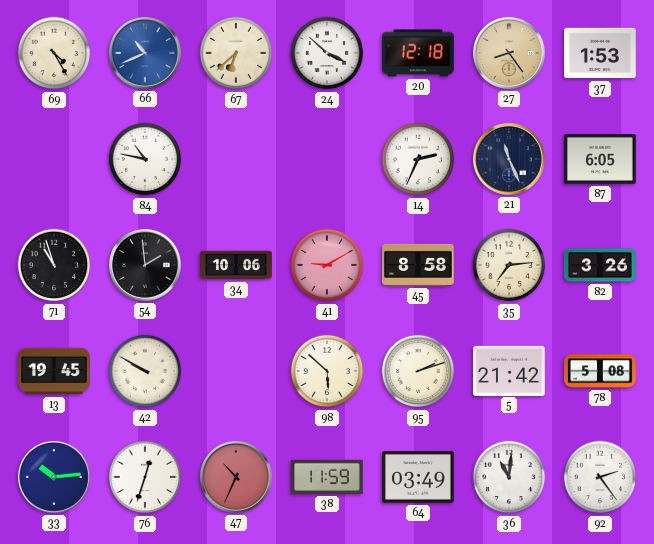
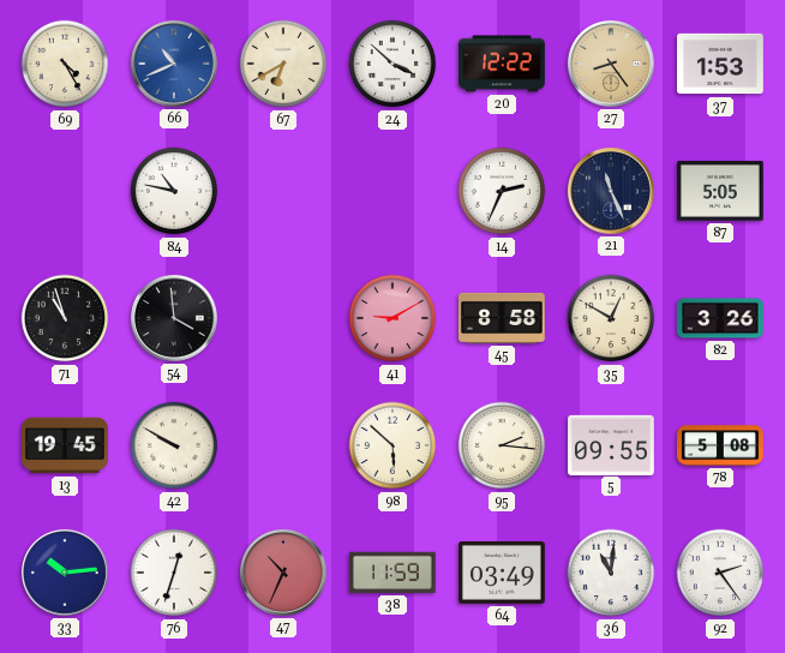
67: 6:38 -> 6:40 (283, 64)
20: 12:18 -> 12:22 (503, 64)
87: 6:05 -> 5:05 (721, 192)
54: 1:59 -> 3:59 (174, 318)
34: 10:06 -> none (236, 265)
35: 7:14 -> 12:50 (611, 318)
95: 2:12 -> 2:16 (502, 445)
5: 21:42 -> 09:55 (612, 444)
